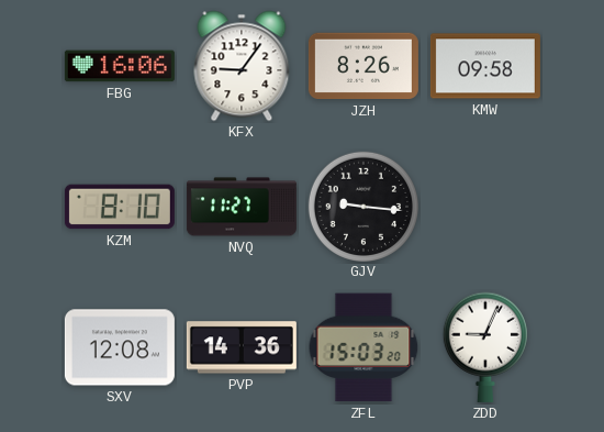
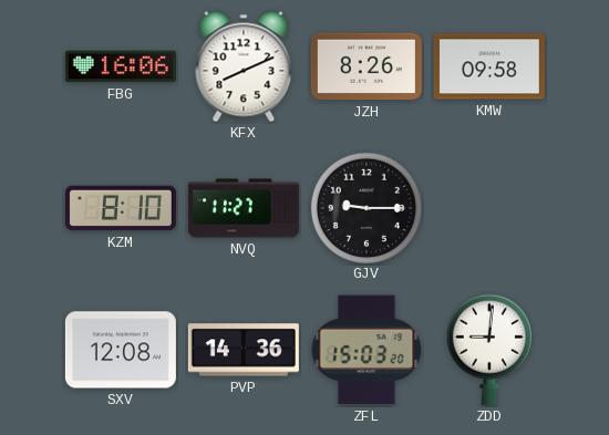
KFX: 9:06 -> 8:11 (244, 66)
GJV: 9:16 -> 9:15 (365, 207)
ZDD: 9:04 -> 9:01 (489, 350)
